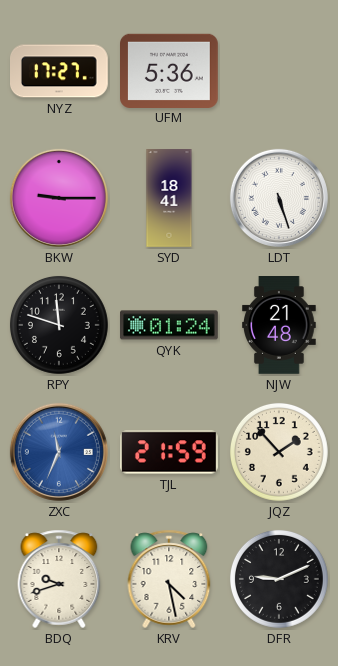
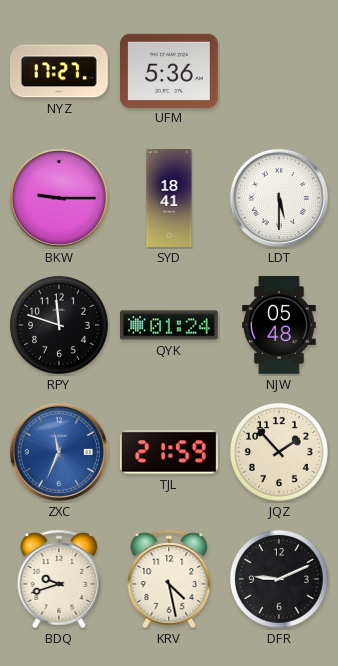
LDT: 5:27 -> 5:30 (279, 198)
NJW: 21:48 -> 05:48 (280, 326)
